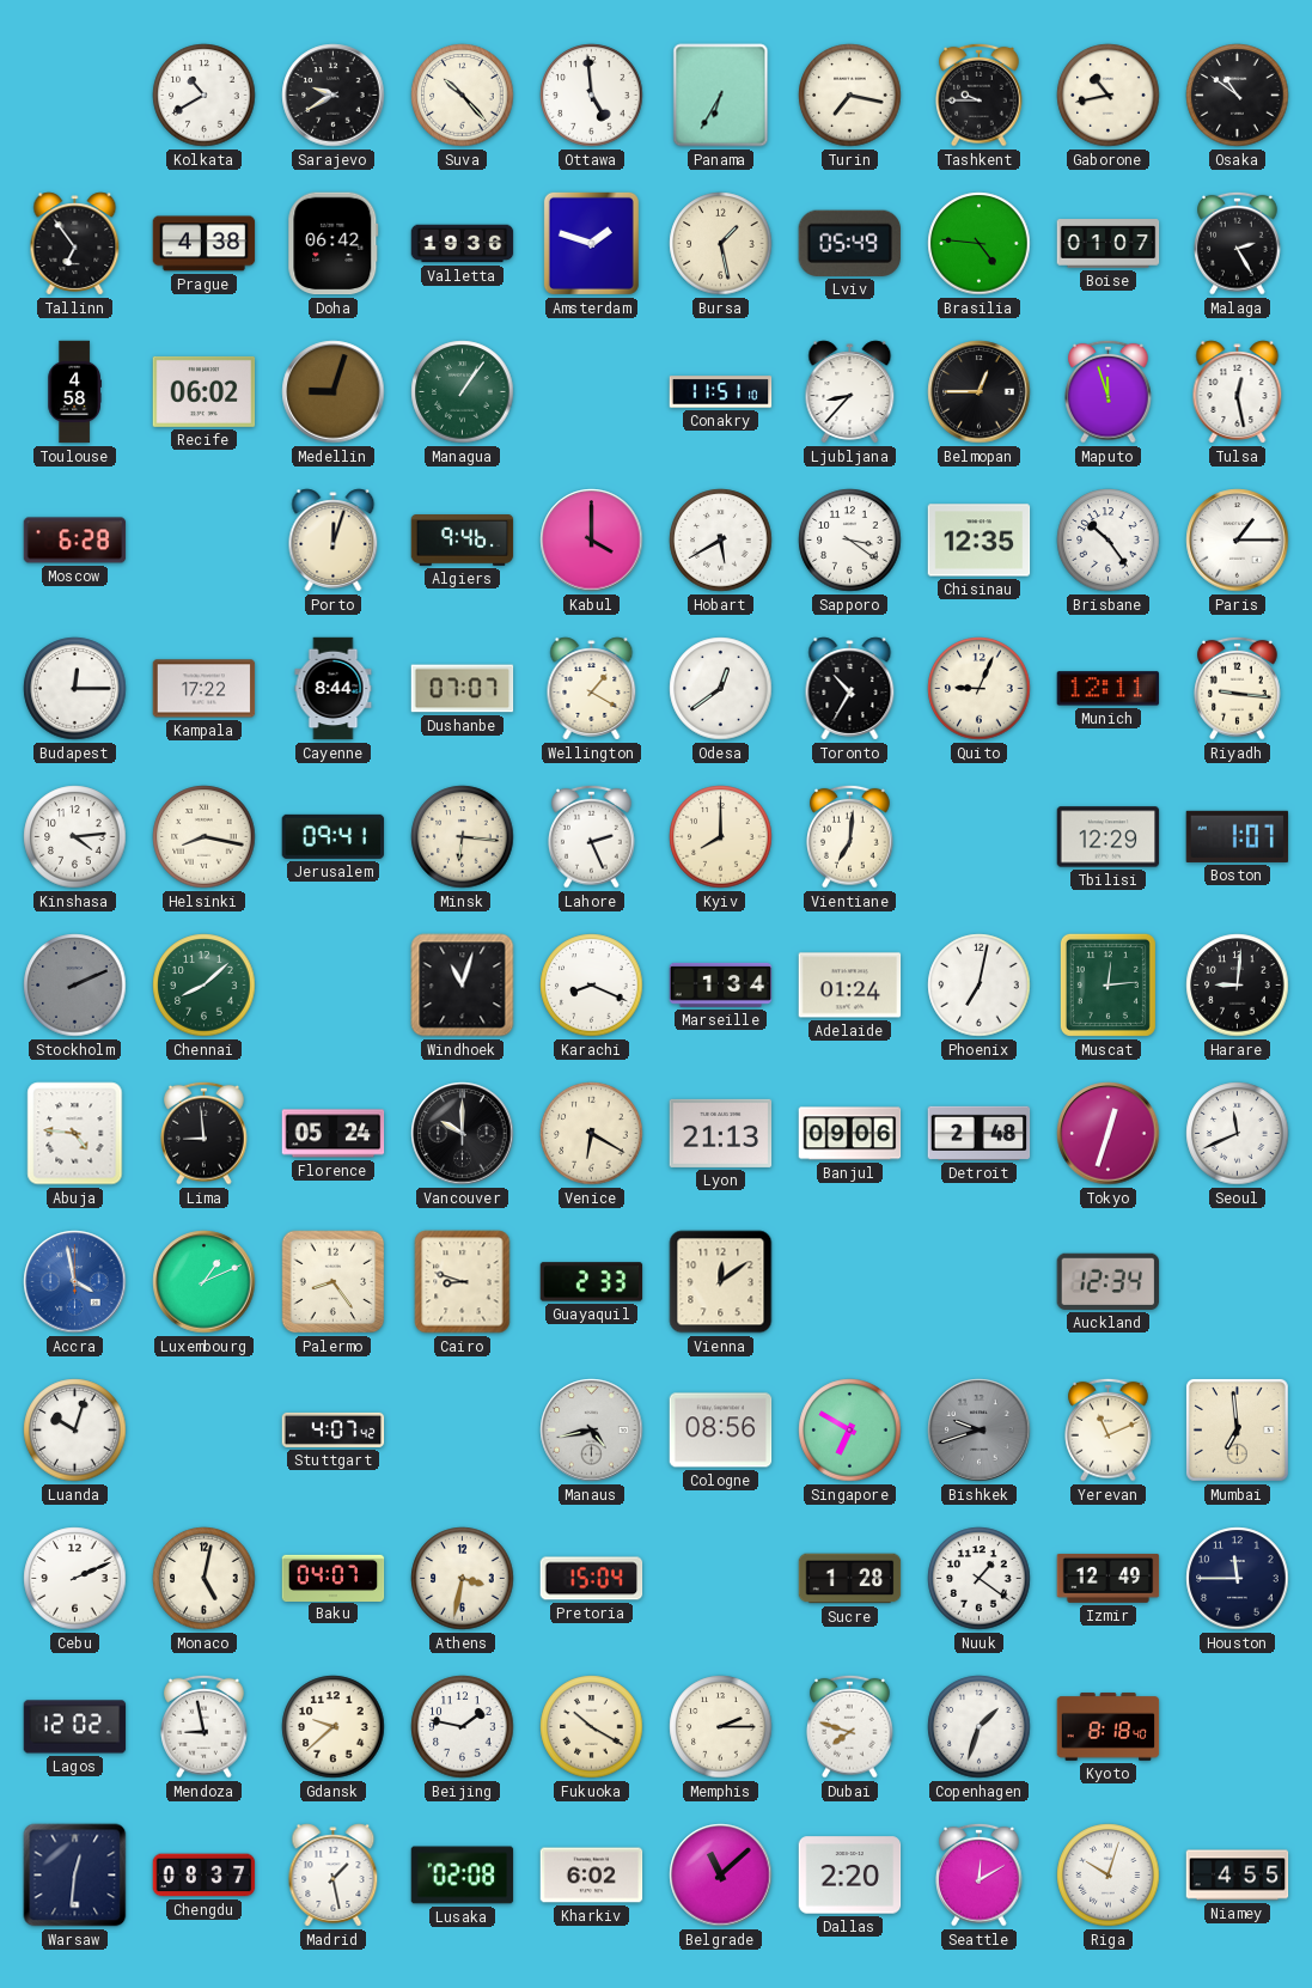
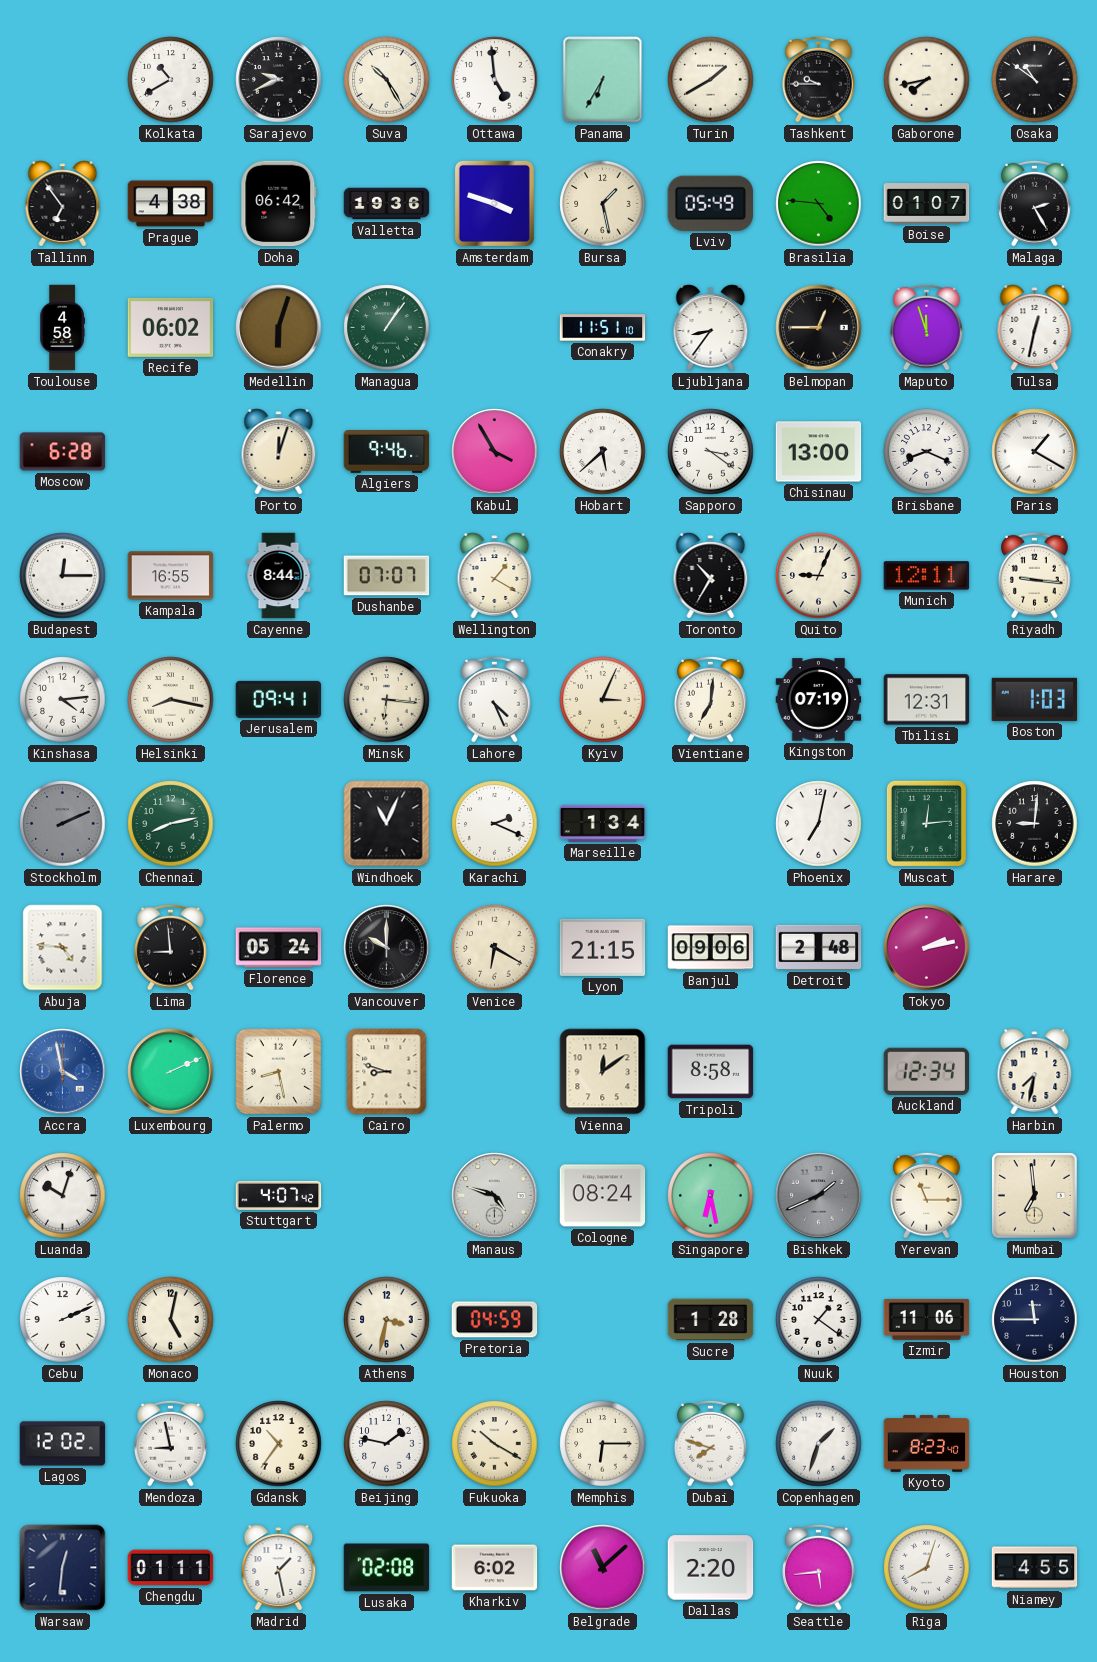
Sarajevo: 9:40 -> 9:41 (279, 80)
Suva: 10:23 -> 10:25 (387, 80)
Turin: 7:17 -> 1:40 (711, 80)
Gaborone: 10:43 -> 7:43 (927, 80)
Amsterdam: 1:48 -> 3:48 (494, 203)
Medellin: 9:03 -> 6:03 (279, 328)
Ljubljana: 8:37 -> 8:36 (711, 328)
Tulsa: 12:28 -> 12:32 (1035, 328)
Kabul: 4:00 -> 3:55 (495, 452)
Hobart: 5:40 -> 5:38 (603, 452)
Chisinau: 12:35 -> 13:00 (819, 452)
Brisbane: 10:24 -> 8:19 (927, 452)
Paris: 1:15 -> 1:20 (1035, 452)
Kampala: 17:22 -> 16:55 (171, 576)
Odesa: 12:39 -> none (721, 689)
Lahore: 2:26 -> 4:26 (495, 699)
Kyiv: 8:00 -> 3:04 (603, 700)
Kingston: none -> 07:19 (819, 700)
Tbilisi: 12:29 -> 12:31 (927, 700)
Boston: 1:07 -> 1:03 (1035, 699)
Chennai: 8:08 -> 8:13 (171, 824)
Windhoek: 11:03 -> 11:04 (387, 824)
Karachi: 8:19 -> 2:19 (495, 824)
Adelaide: 01:24 -> none (850, 986)
Lyon: 21:13 -> 21:15 (603, 947)
Tokyo: 12:33 -> 2:13 (927, 948)
Seoul: 11:41 -> none (1238, 1134)
Luxembourg: 1:11 -> 2:11 (171, 1072)
Palermo: 8:24 -> 8:28 (279, 1072)
Guayaquil: 2:33 -> none (592, 1282)
Tripoli: none -> 8:58 (711, 1072)
Harbin: none -> 7:32 (1035, 1072)
Manaus: 4:43 -> 4:48 (495, 1196)
Cologne: 08:56 -> 08:24 (603, 1196)
Singapore: 6:50 -> 6:28 (711, 1196)
Bishkek: 9:42 -> 1:41 (819, 1196)
Yerevan: 11:11 -> 11:15 (927, 1195)
Baku: 04:07 -> none (334, 1578)
Pretoria: 15:04 -> 04:59 (495, 1320)
Izmir: 12:49 -> 11:06 (927, 1319)
Gdansk: 9:38 -> 10:36 (279, 1444)
Memphis: 2:15 -> 6:15 (603, 1444)
Kyoto: 8:18 -> 8:23 (927, 1444)
Chengdu: 08:37 -> 01:11 (171, 1568)
Seattle: 12:10 -> 5:44 (819, 1567)
Riga: 10:03 -> 8:03 (927, 1568)
